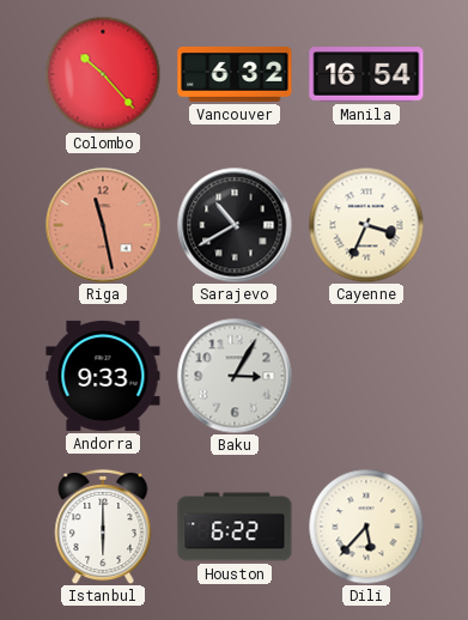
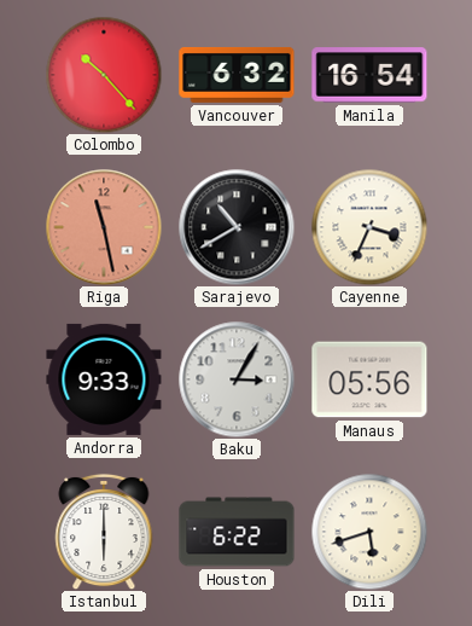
Manaus: none -> 05:56 (369, 379)
Dili: 5:37 -> 5:42 (369, 532)
